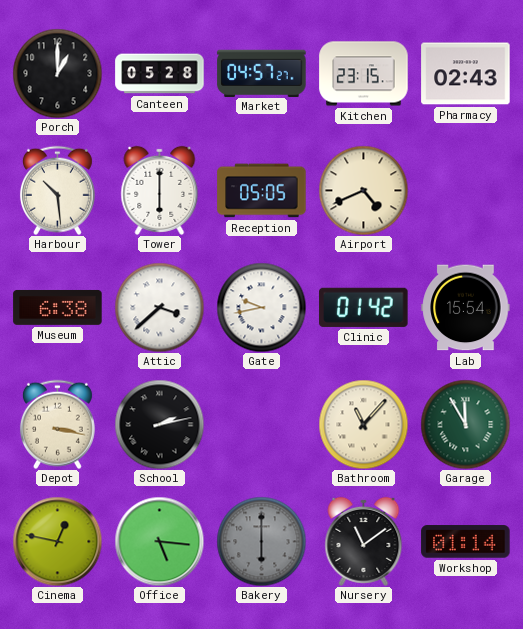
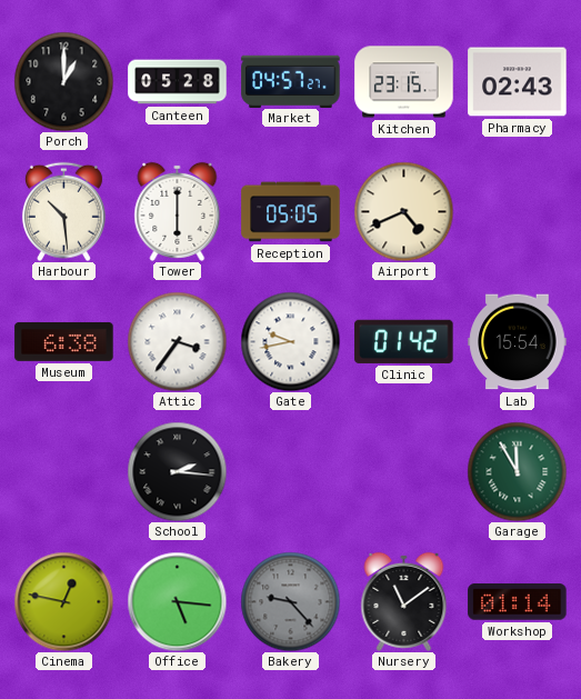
Attic: 3:38 -> 3:36 (177, 341)
Depot: 3:17 -> none (57, 424)
School: 2:13 -> 2:16 (177, 471)
Bathroom: 11:07 -> none (363, 424)
Bakery: 6:00 -> 9:23 (290, 601)
